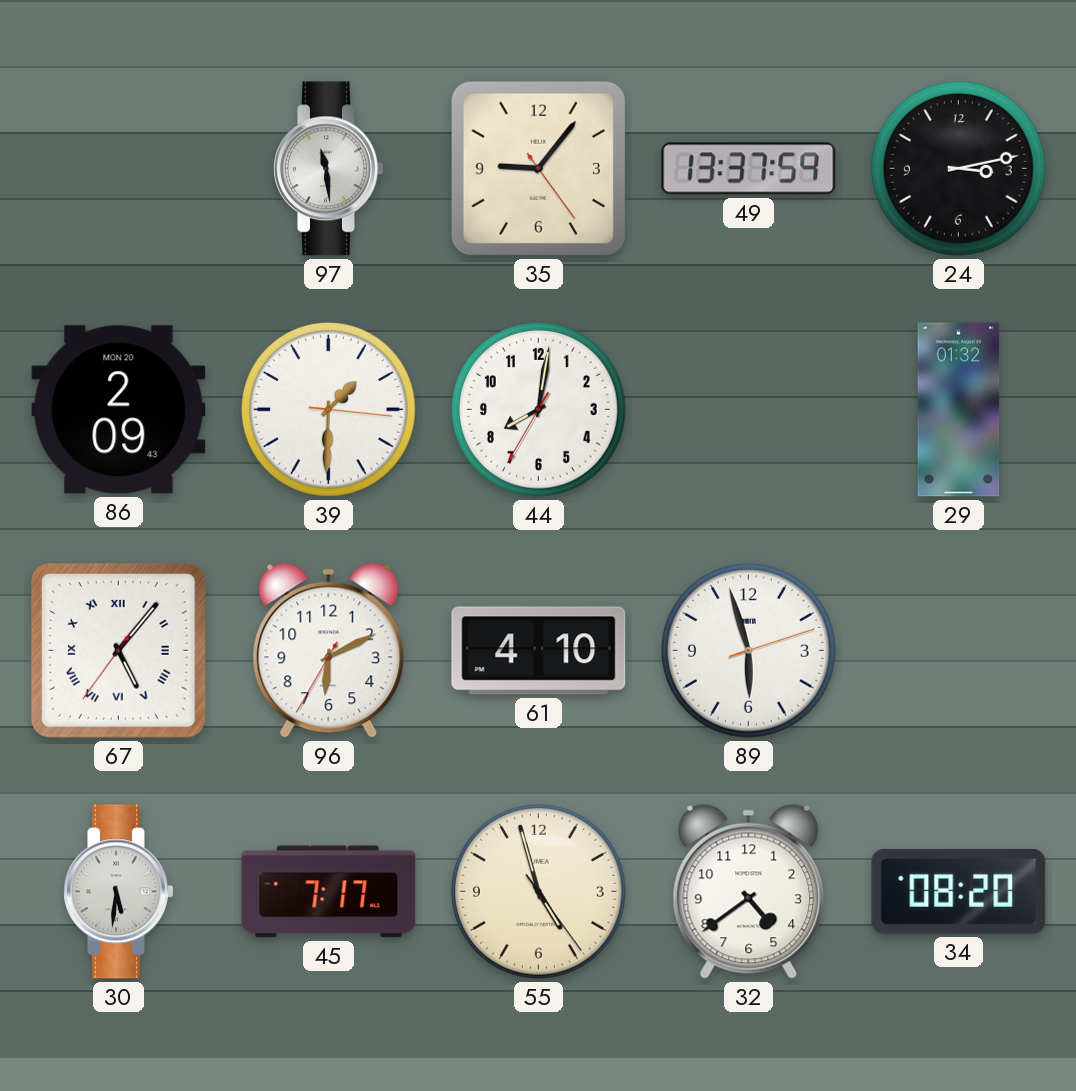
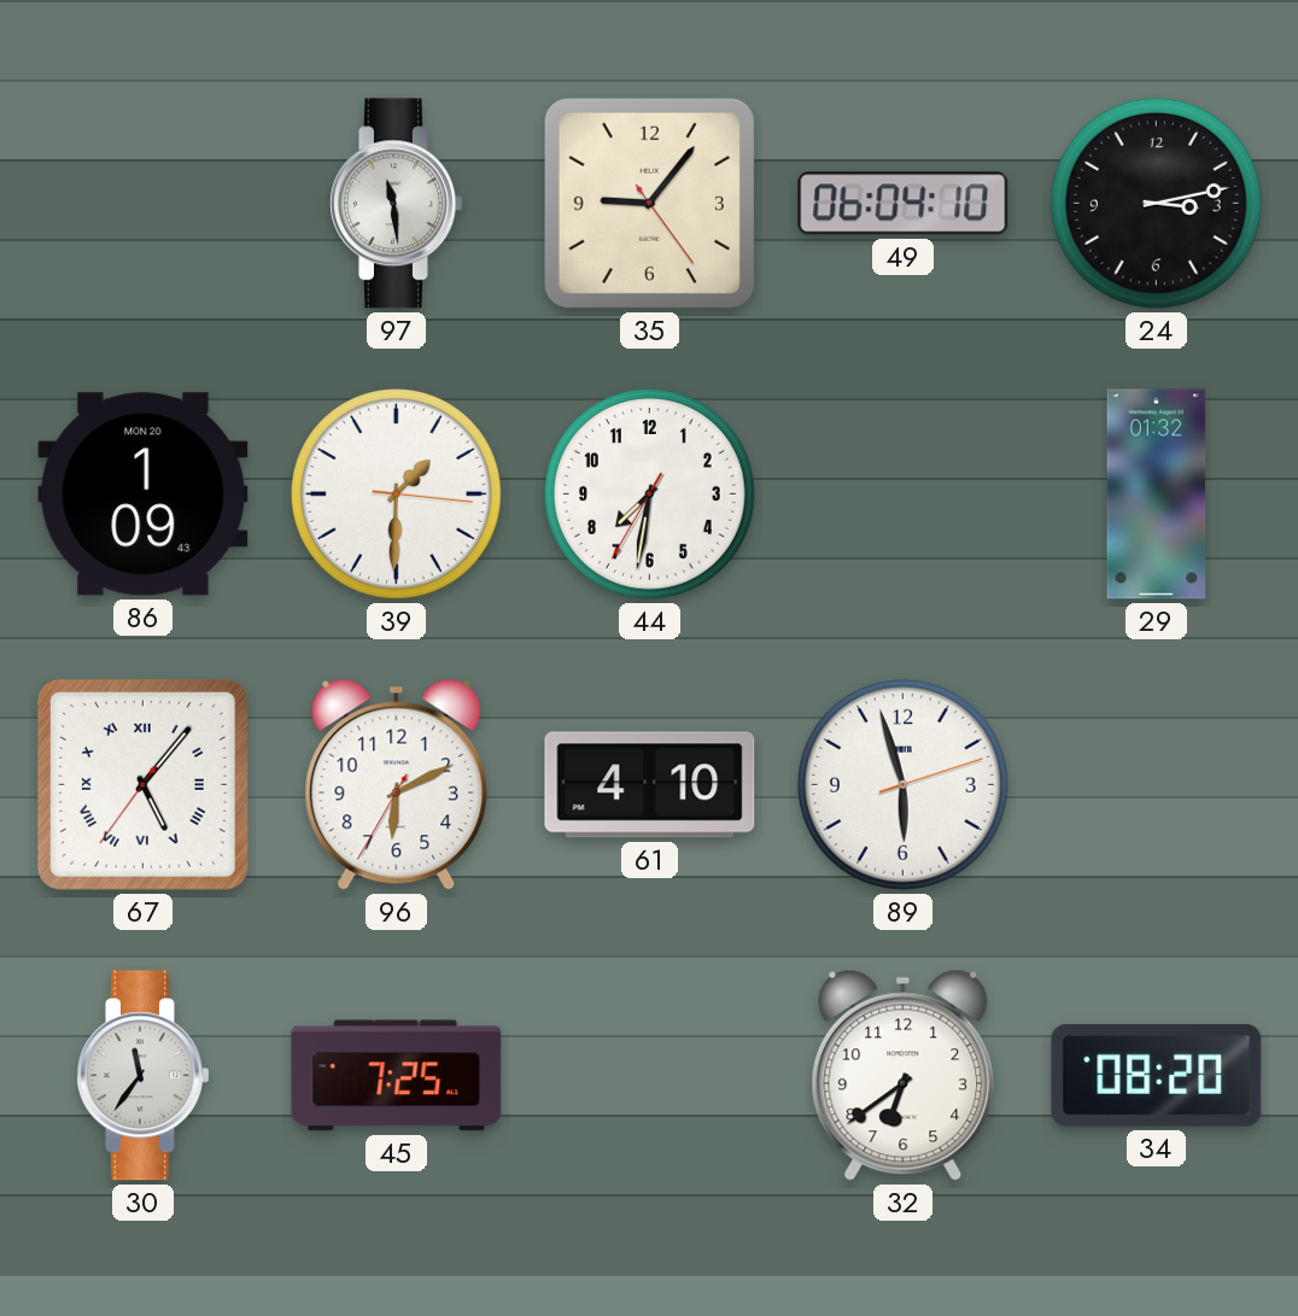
49: 13:37 -> 06:04 (904, 204)
86: 2:09 -> 1:09 (144, 495)
44: 8:01 -> 7:31 (650, 495)
30: 5:31 -> 11:36 (144, 1076)
45: 7:17 -> 7:25 (397, 1076)
55: 4:57 -> none (539, 892)
32: 4:39 -> 6:39 (904, 1075)
